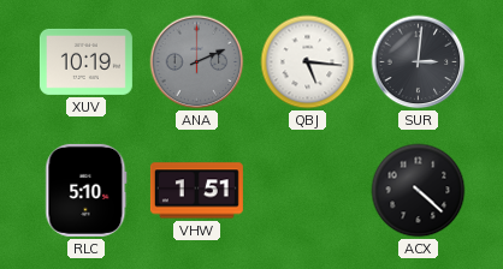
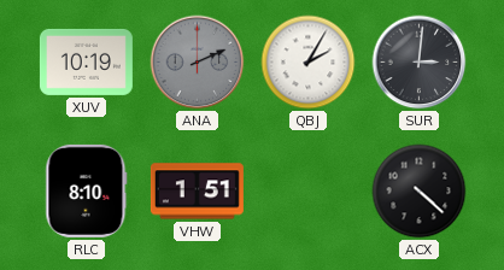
QBJ: 5:16 -> 2:05 (309, 63)
RLC: 5:10 -> 8:10 (87, 190)
